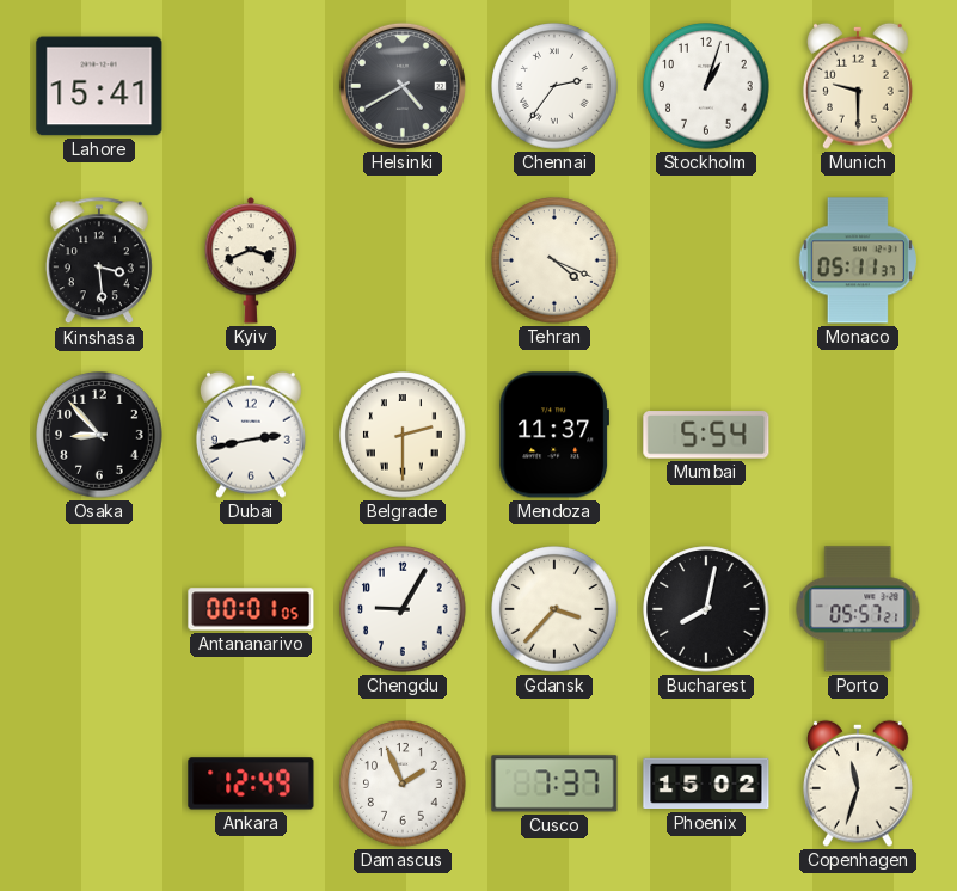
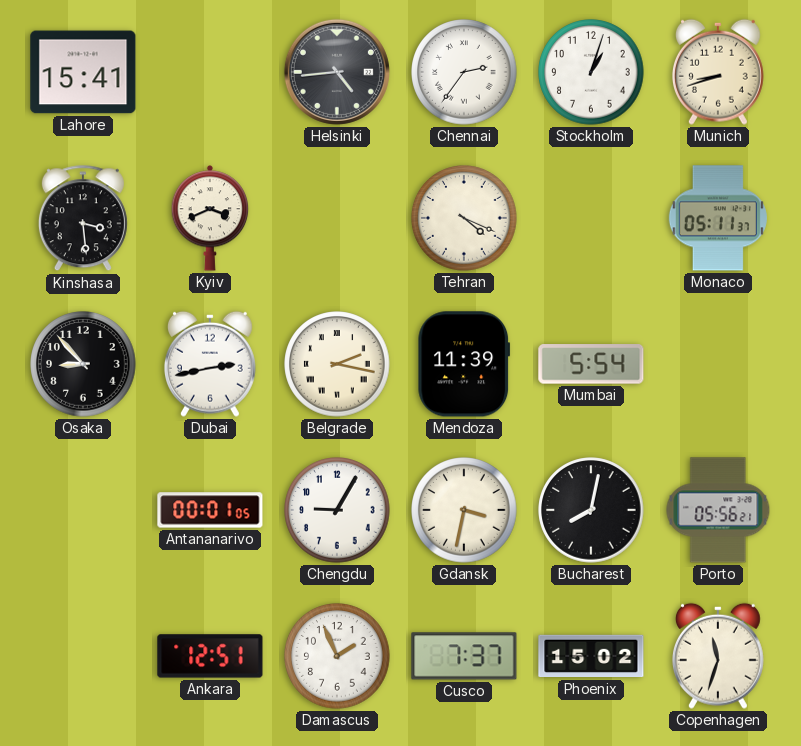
Helsinki: 4:40 -> 4:44 (337, 72)
Munich: 9:30 -> 8:42 (718, 72)
Belgrade: 2:30 -> 2:17 (337, 364)
Mendoza: 11:37 -> 11:39 (464, 364)
Gdansk: 3:37 -> 3:32 (464, 510)
Porto: 05:57 -> 05:56 (718, 510)
Ankara: 12:49 -> 12:51 (210, 656)
